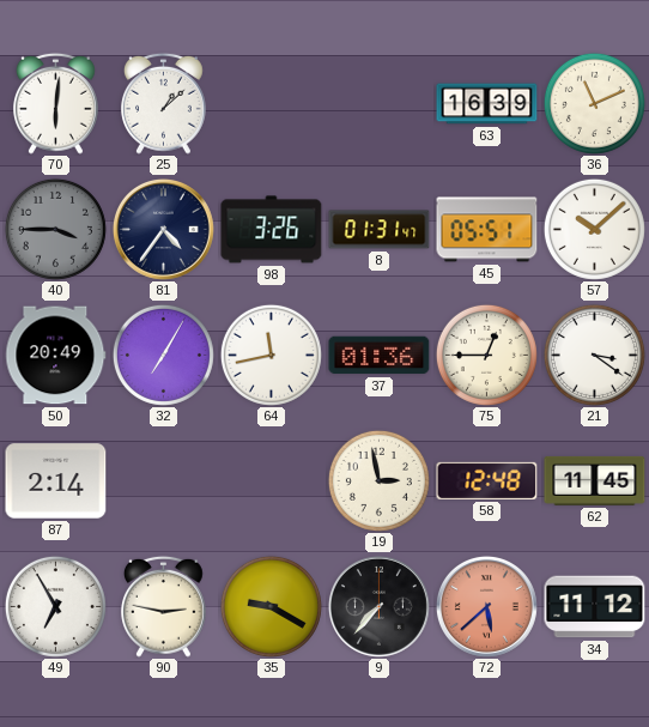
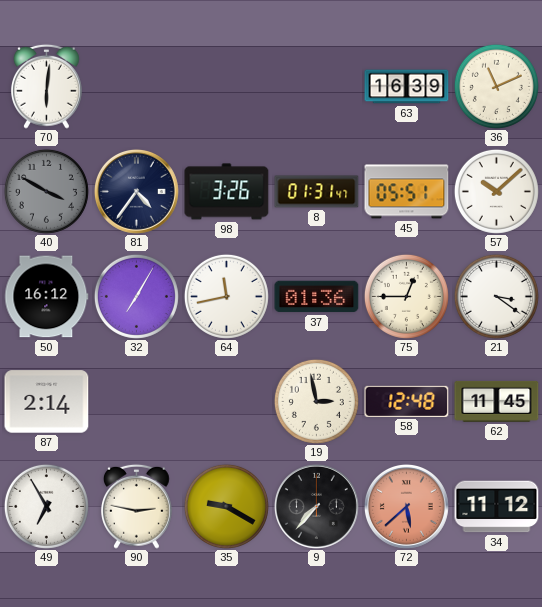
25: 1:08 -> none (164, 103)
40: 3:45 -> 3:50 (46, 191)
50: 20:49 -> 16:12 (47, 297)
